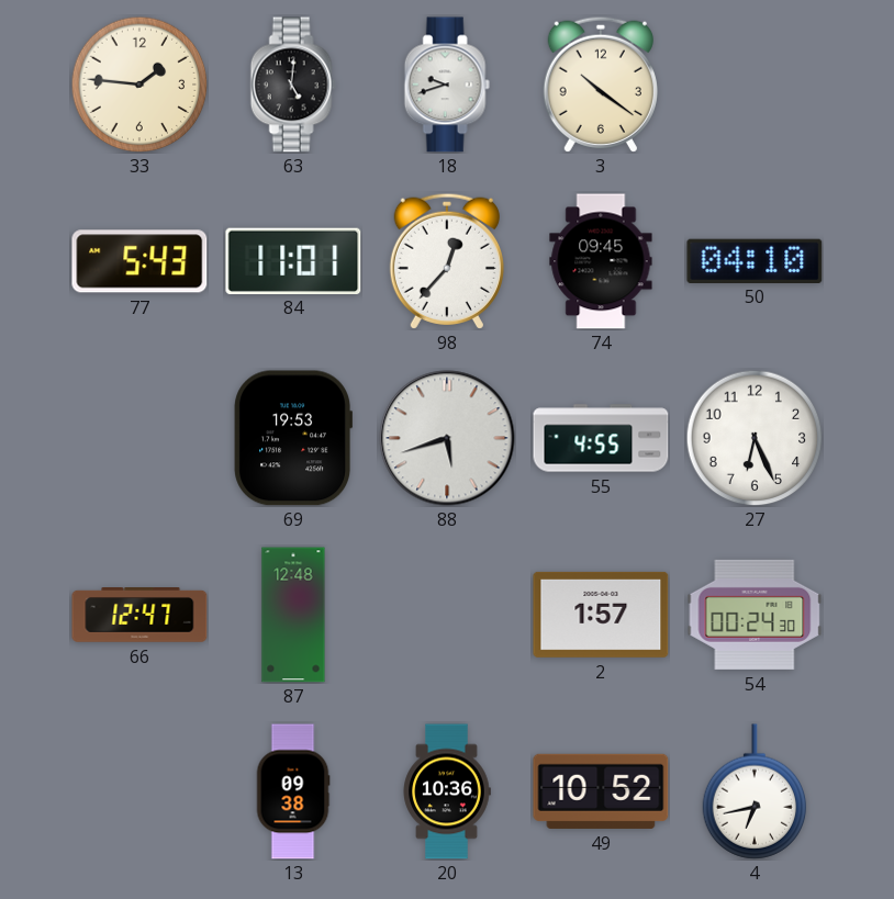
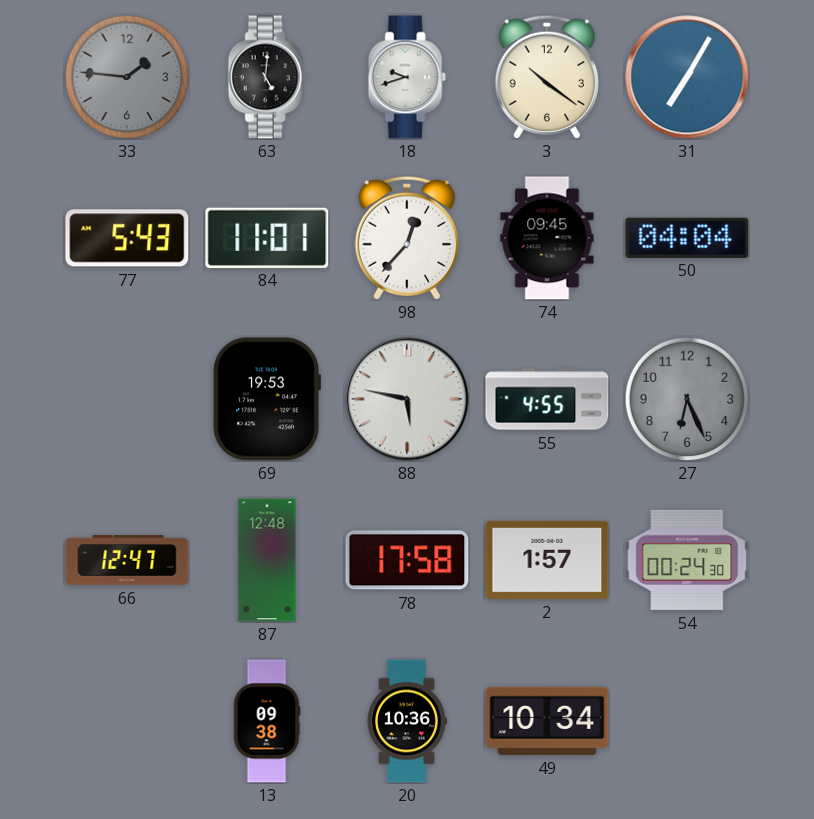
33 dial: cream -> grey (127, 77)
31: none -> 7:05 (687, 77)
50: 04:10 -> 04:04 (687, 237)
88: 5:42 -> 5:47 (407, 399)
27 dial: white -> grey (687, 399)
78: none -> 17:58 (407, 560)
49: 10:52 -> 10:34 (547, 721)
4: 6:43 -> none (755, 791)
